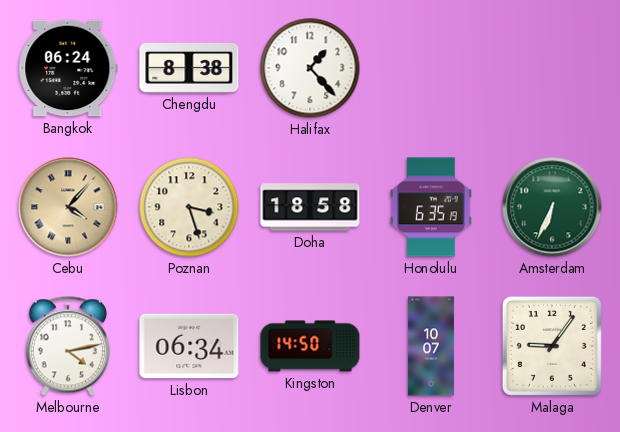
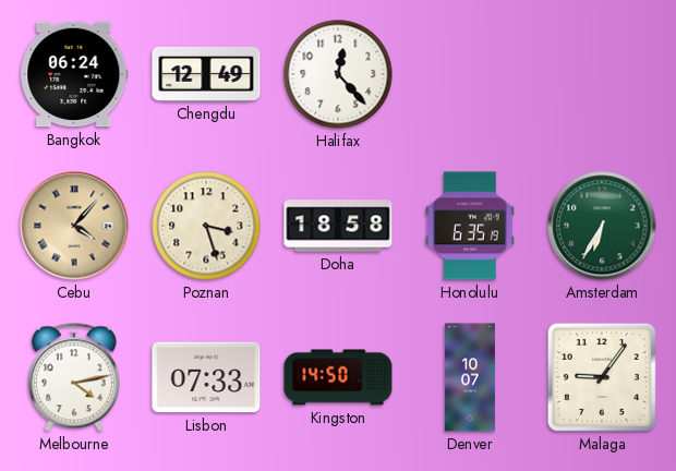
Chengdu: 8:38 -> 12:49 (206, 74)
Halifax: 1:23 -> 12:23 (338, 74)
Amsterdam: 6:34 -> 6:35 (602, 226)
Lisbon: 06:34 -> 07:33 (206, 377)
